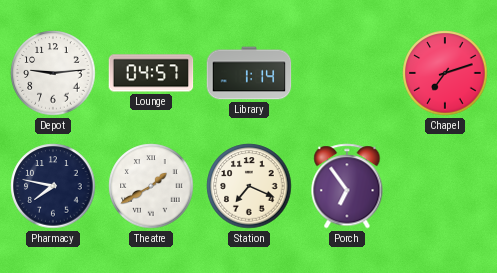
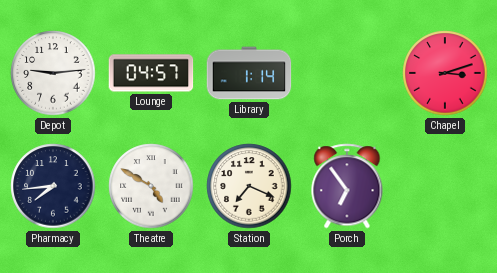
Chapel: 7:12 -> 3:12 (445, 73)
Pharmacy: 7:47 -> 7:44 (53, 186)
Theatre: 1:40 -> 4:50 (151, 186)
